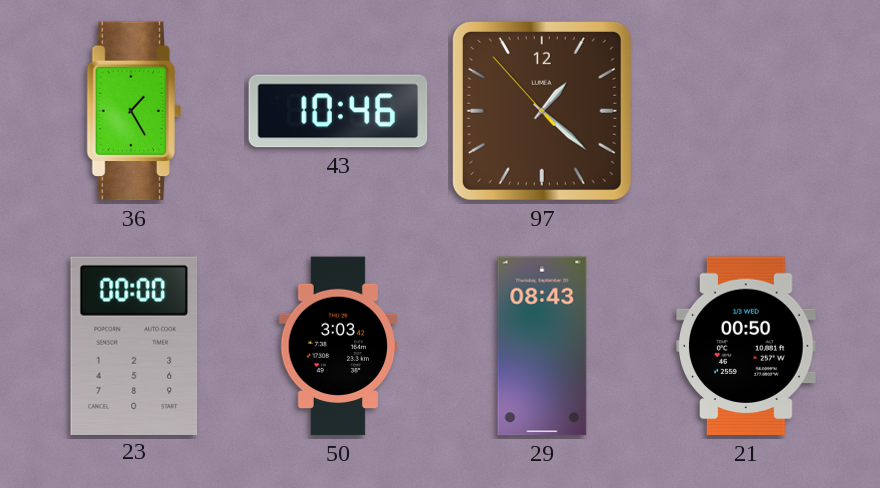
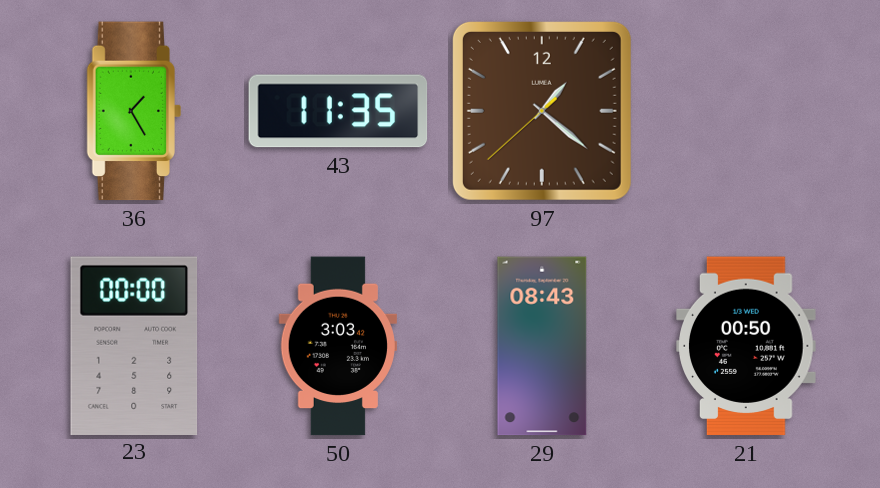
43: 10:46 -> 11:35 (338, 111)
97: 1:21:53 -> 1:21:38 (542, 111)
